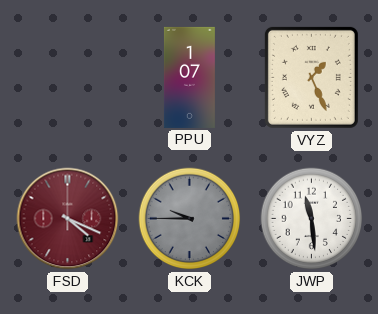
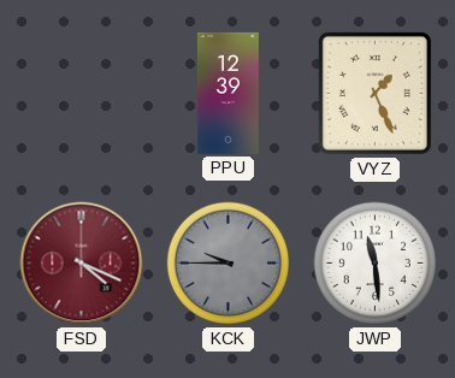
PPU: 1:07 -> 12:39 (227, 93)
